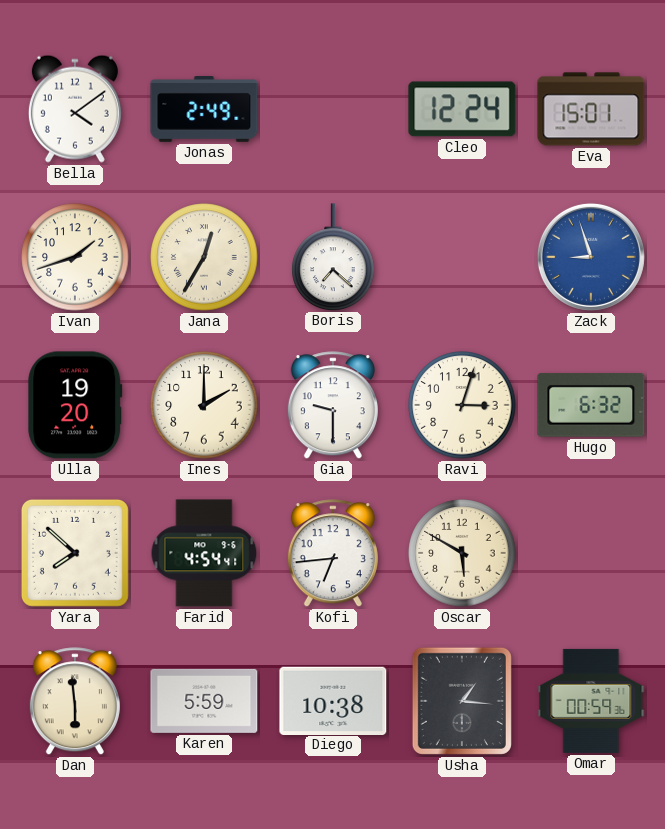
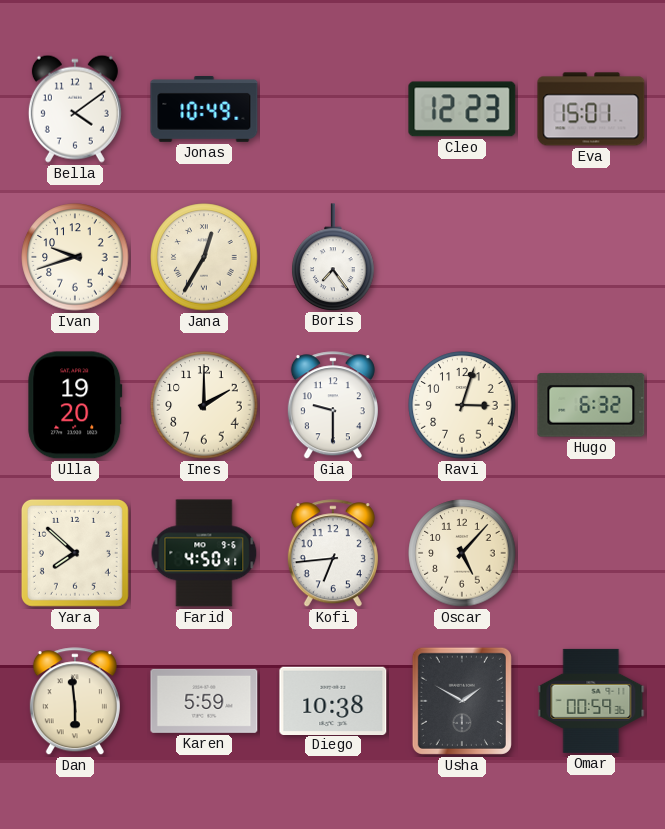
Jonas: 2:49 -> 10:49 (204, 110)
Cleo: 12:24 -> 12:23 (462, 109)
Ivan: 1:42 -> 9:42 (75, 257)
Boris: 7:22 -> 7:24 (333, 257)
Zack: 8:57 -> none (591, 257)
Farid: 4:54 -> 4:50 (204, 553)
Oscar: 5:50 -> 5:07 (462, 553)
Usha: 1:16 -> 1:50 (462, 701)
